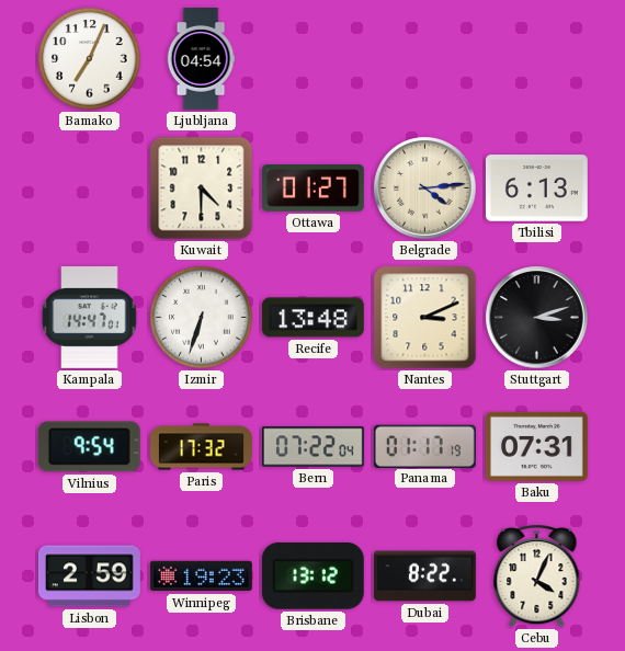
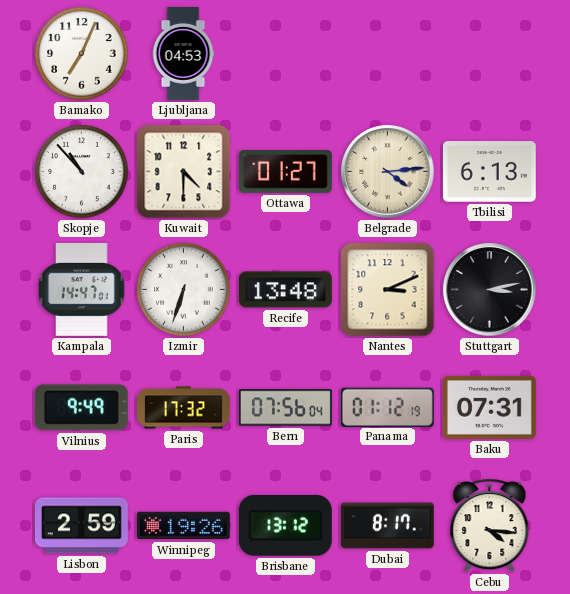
Ljubljana: 04:54 -> 04:53 (183, 54)
Skopje: none -> 10:53 (82, 172)
Stuttgart: 3:12 -> 3:13 (490, 290)
Vilnius: 9:54 -> 9:49 (81, 408)
Bern: 07:22 -> 07:56 (286, 408)
Panama: 01:17 -> 01:12 (387, 407)
Winnipeg: 19:23 -> 19:26 (183, 526)
Dubai: 8:22 -> 8:17 (388, 526)
Cebu: 4:04 -> 4:16 (490, 526)
